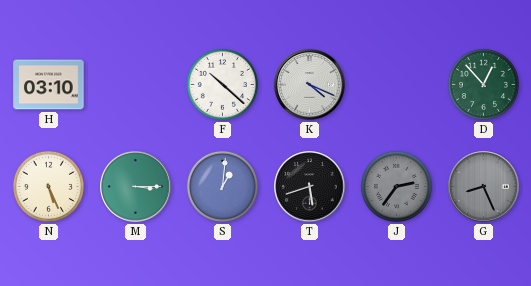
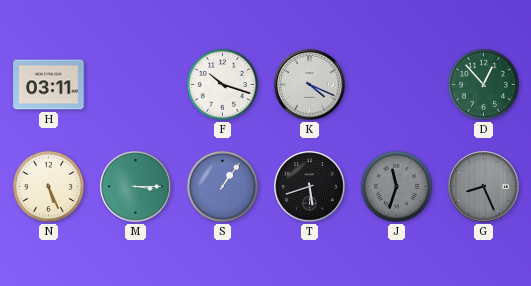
H: 03:10 -> 03:11 (49, 85)
F: 10:22 -> 10:18 (222, 84)
S: 1:01 -> 1:06 (222, 186)
J: 2:36 -> 11:33 (396, 186)
